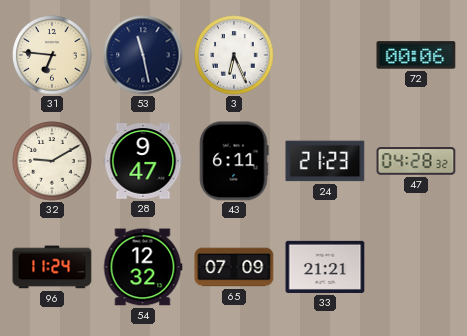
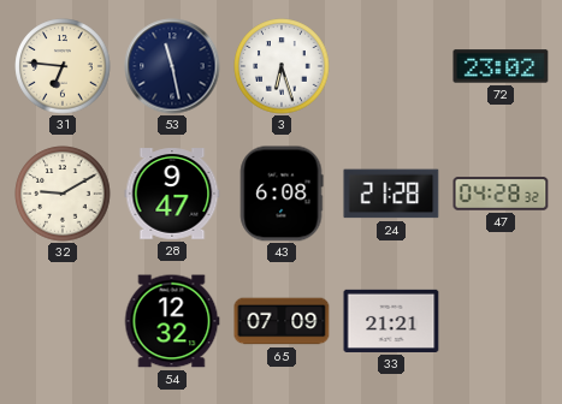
3: 6:26 -> 6:27 (282, 66)
72: 00:06 -> 23:02 (501, 66)
43: 6:11 -> 6:08 (282, 194)
24: 21:23 -> 21:28 (391, 194)
96: 11:24 -> none (52, 267)
